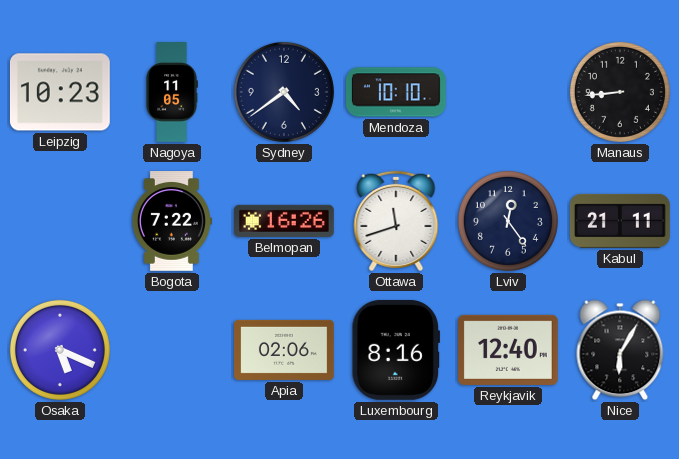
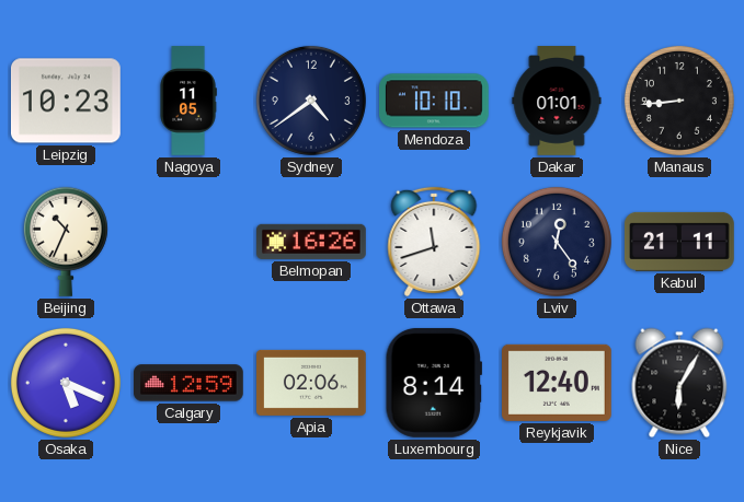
Dakar: none -> 01:01 (557, 102)
Beijing: none -> 10:34 (66, 242)
Bogota: 7:22 -> none (172, 222)
Calgary: none -> 12:59 (190, 383)
Luxembourg: 8:16 -> 8:14 (434, 383)
